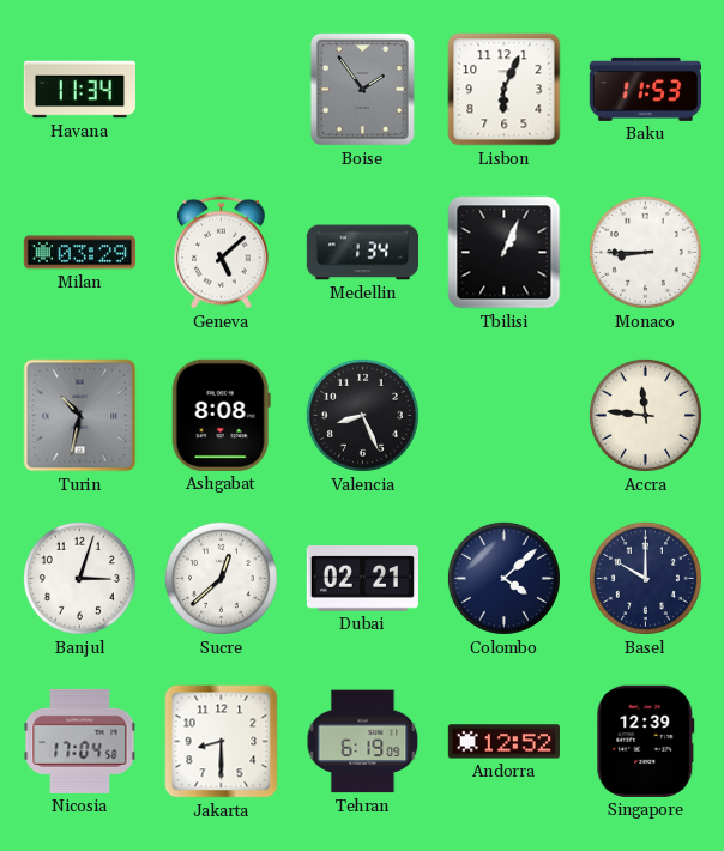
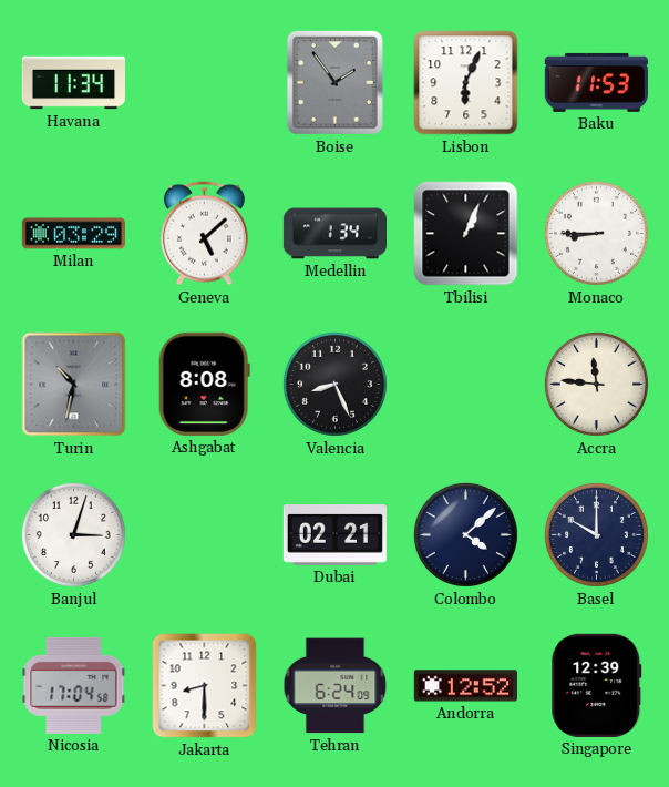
Sucre: 12:38 -> none (221, 578)
Tehran: 6:19 -> 6:24 (336, 686)
